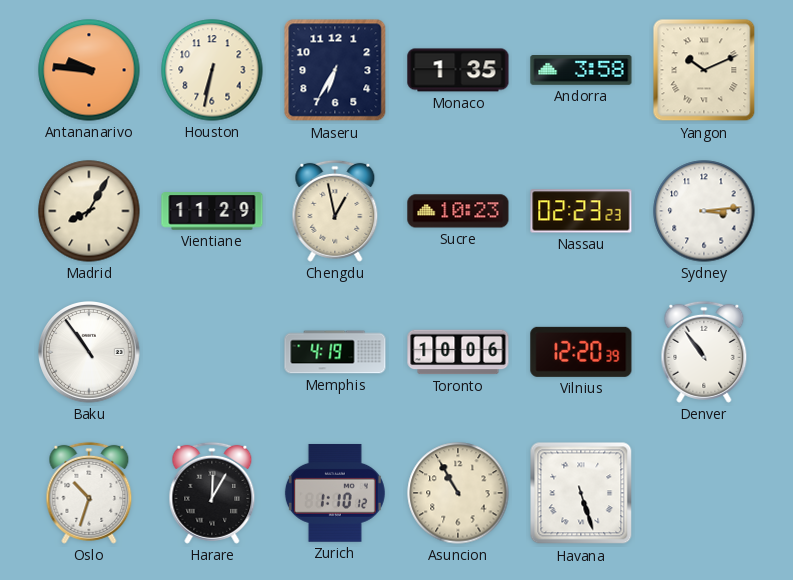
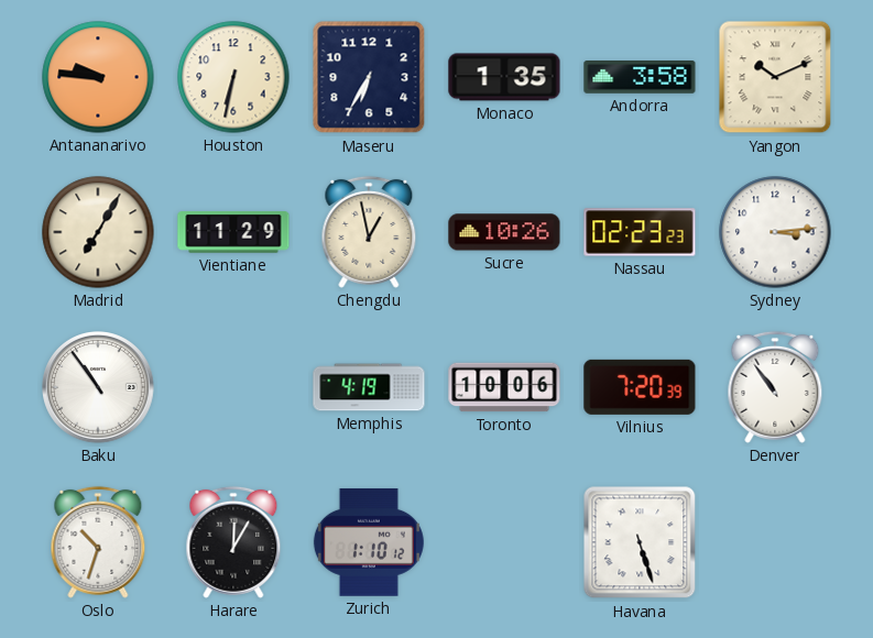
Madrid: 8:05 -> 7:05 (98, 232)
Sucre: 10:23 -> 10:26 (504, 232)
Vilnius: 12:20 -> 7:20 (640, 387)
Asuncion: 10:55 -> none (458, 493)
